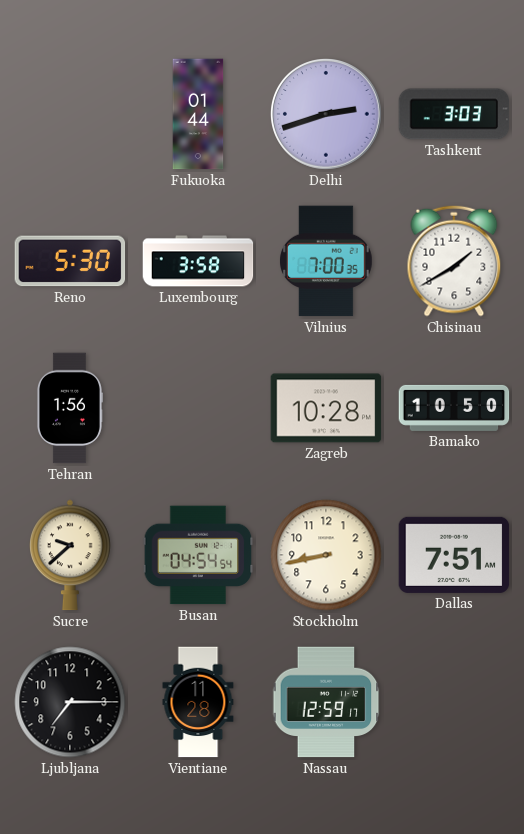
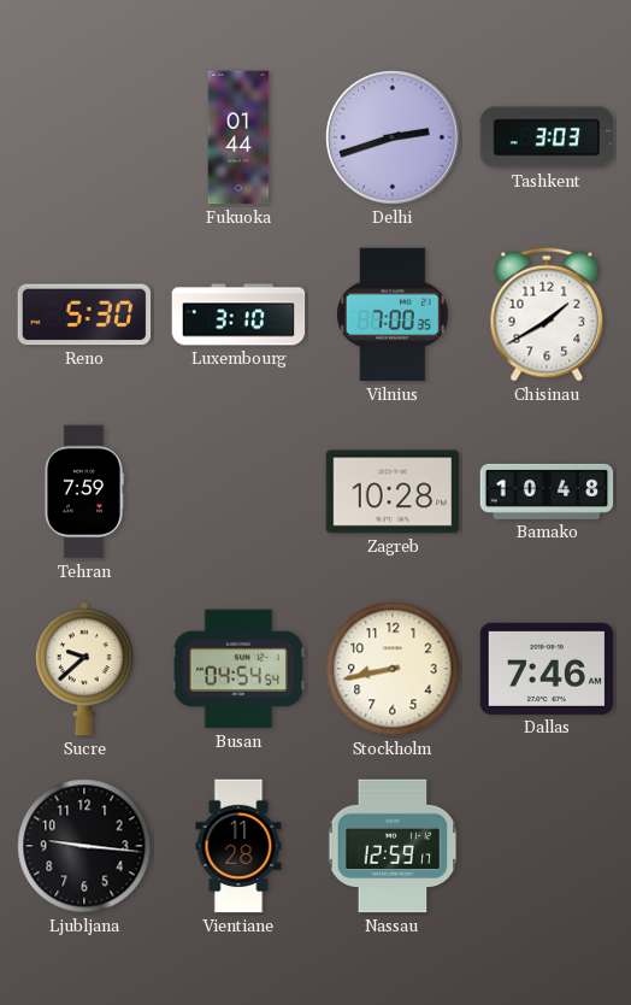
Luxembourg: 3:58 -> 3:10 (238, 315)
Tehran: 1:56 -> 7:59 (83, 492)
Bamako: 10:50 -> 10:48 (547, 492)
Dallas: 7:51 -> 7:46 (547, 669)
Ljubljana: 7:15 -> 9:16 (84, 846)
